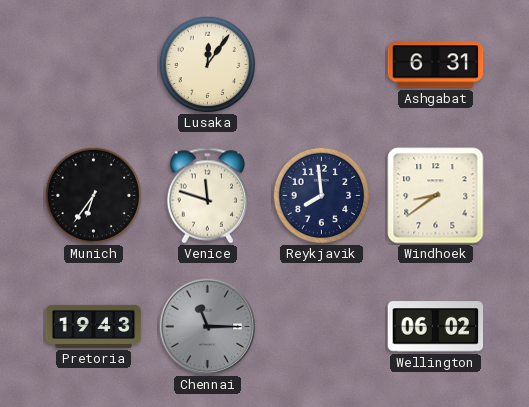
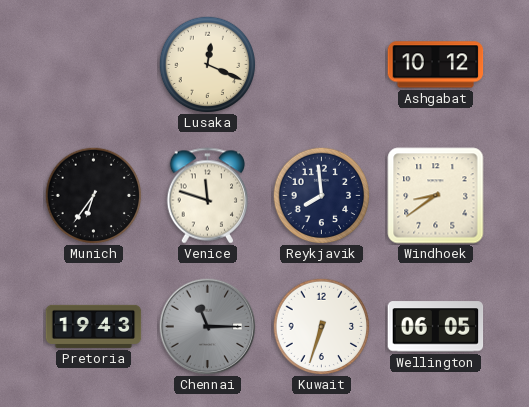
Lusaka: 12:06 -> 12:19 (207, 64)
Ashgabat: 6:31 -> 10:12 (436, 65)
Kuwait: none -> 6:33 (321, 326)
Wellington: 06:02 -> 06:05 (436, 327)
